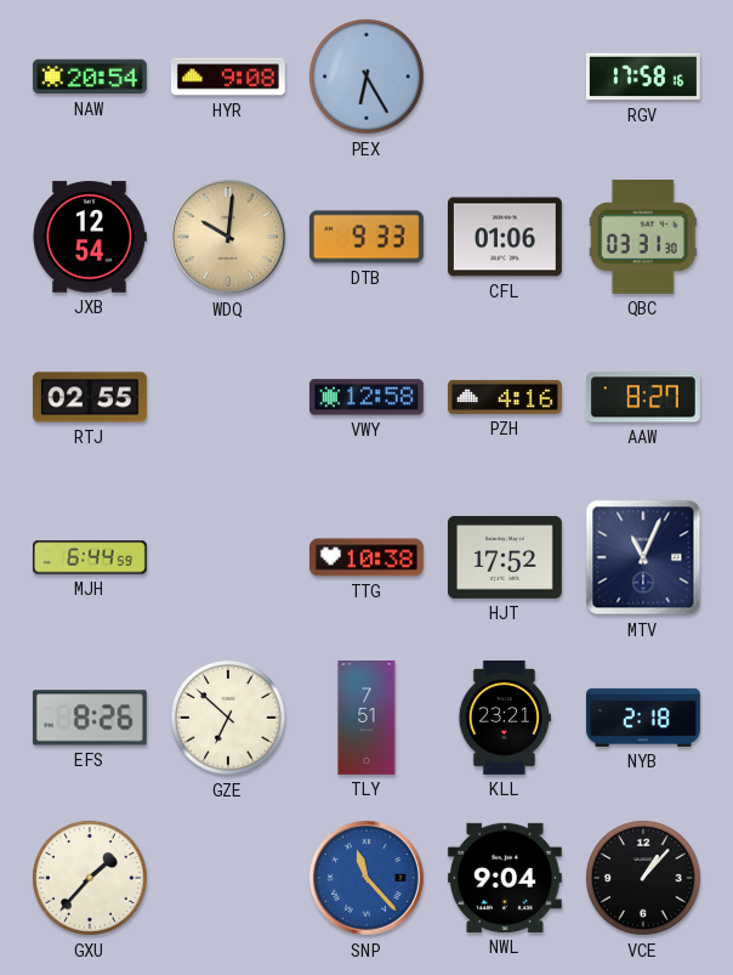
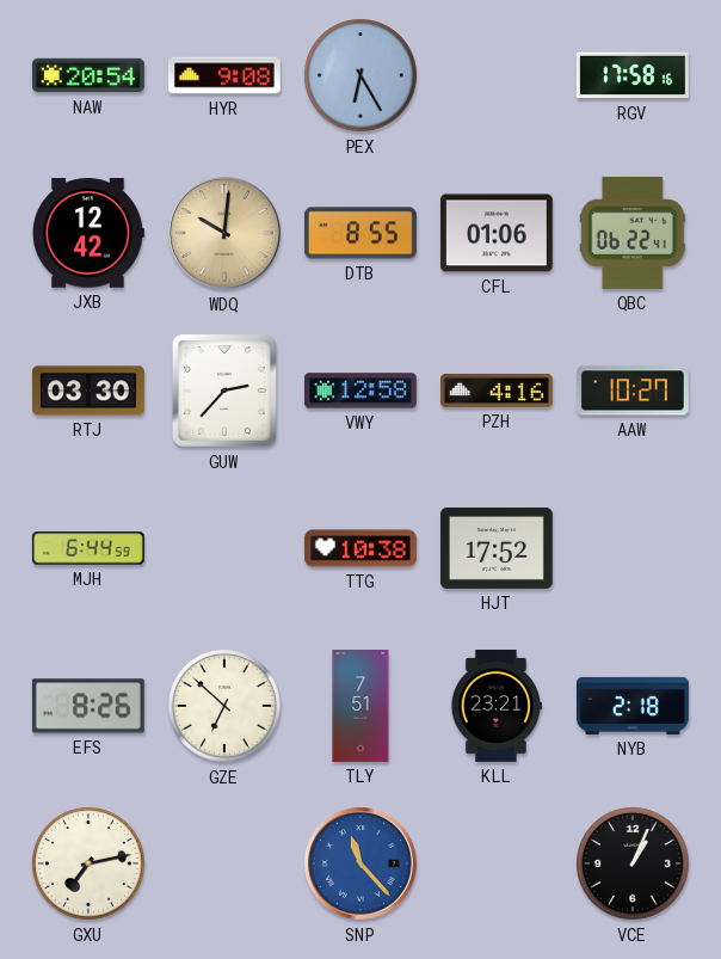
JXB: 12:54 -> 12:42 (88, 233)
DTB: 9:33 -> 8:55 (360, 233)
QBC: 03:31 -> 06:22 (633, 233)
RTJ: 02:55 -> 03:30 (88, 391)
GUW: none -> 2:37 (224, 391)
AAW: 8:27 -> 10:27 (633, 391)
MTV: 11:04 -> none (643, 557)
GXU: 1:37 -> 7:13 (88, 863)
NWL: 9:04 -> none (505, 878)
VCE: 1:07 -> 1:04 (633, 863)
